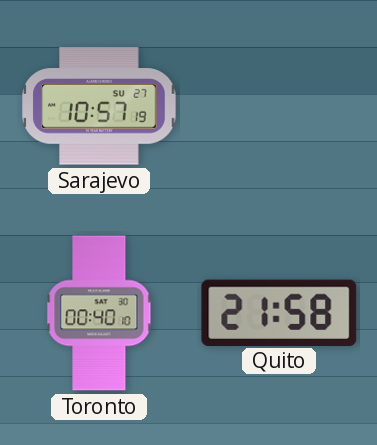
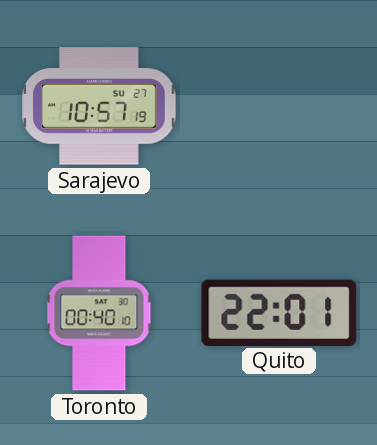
Quito: 21:58 -> 22:01 (279, 312)
